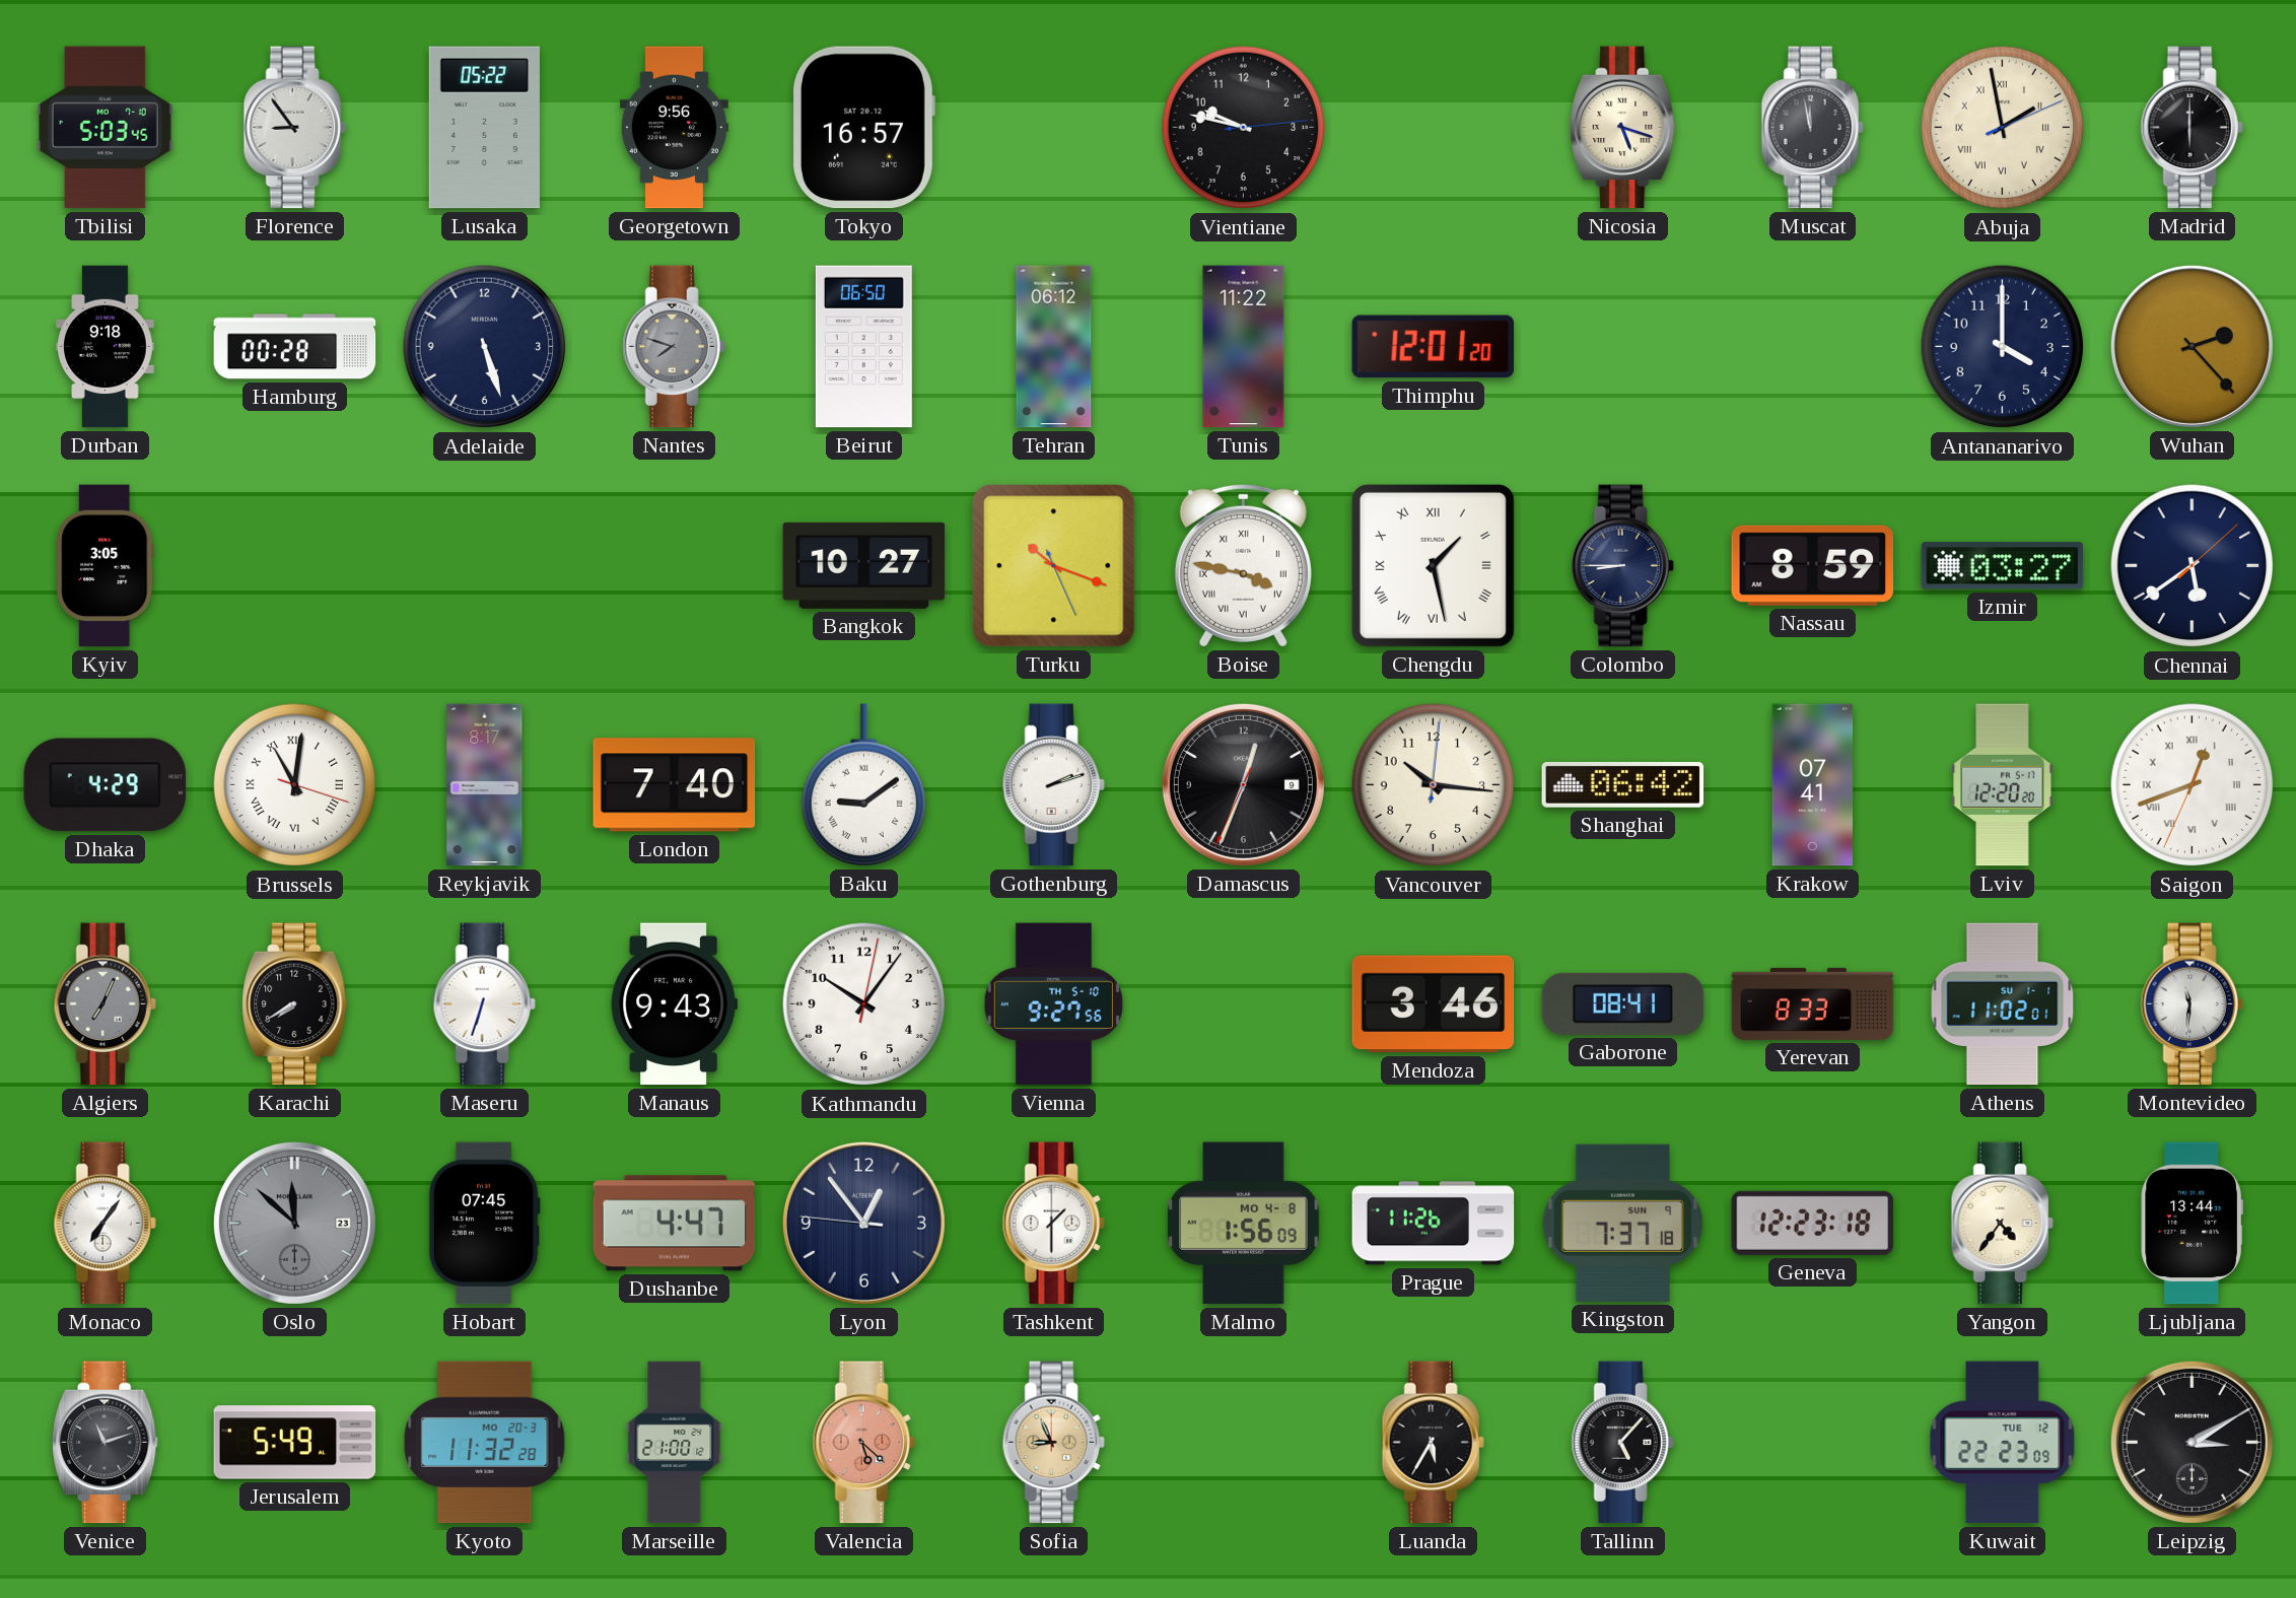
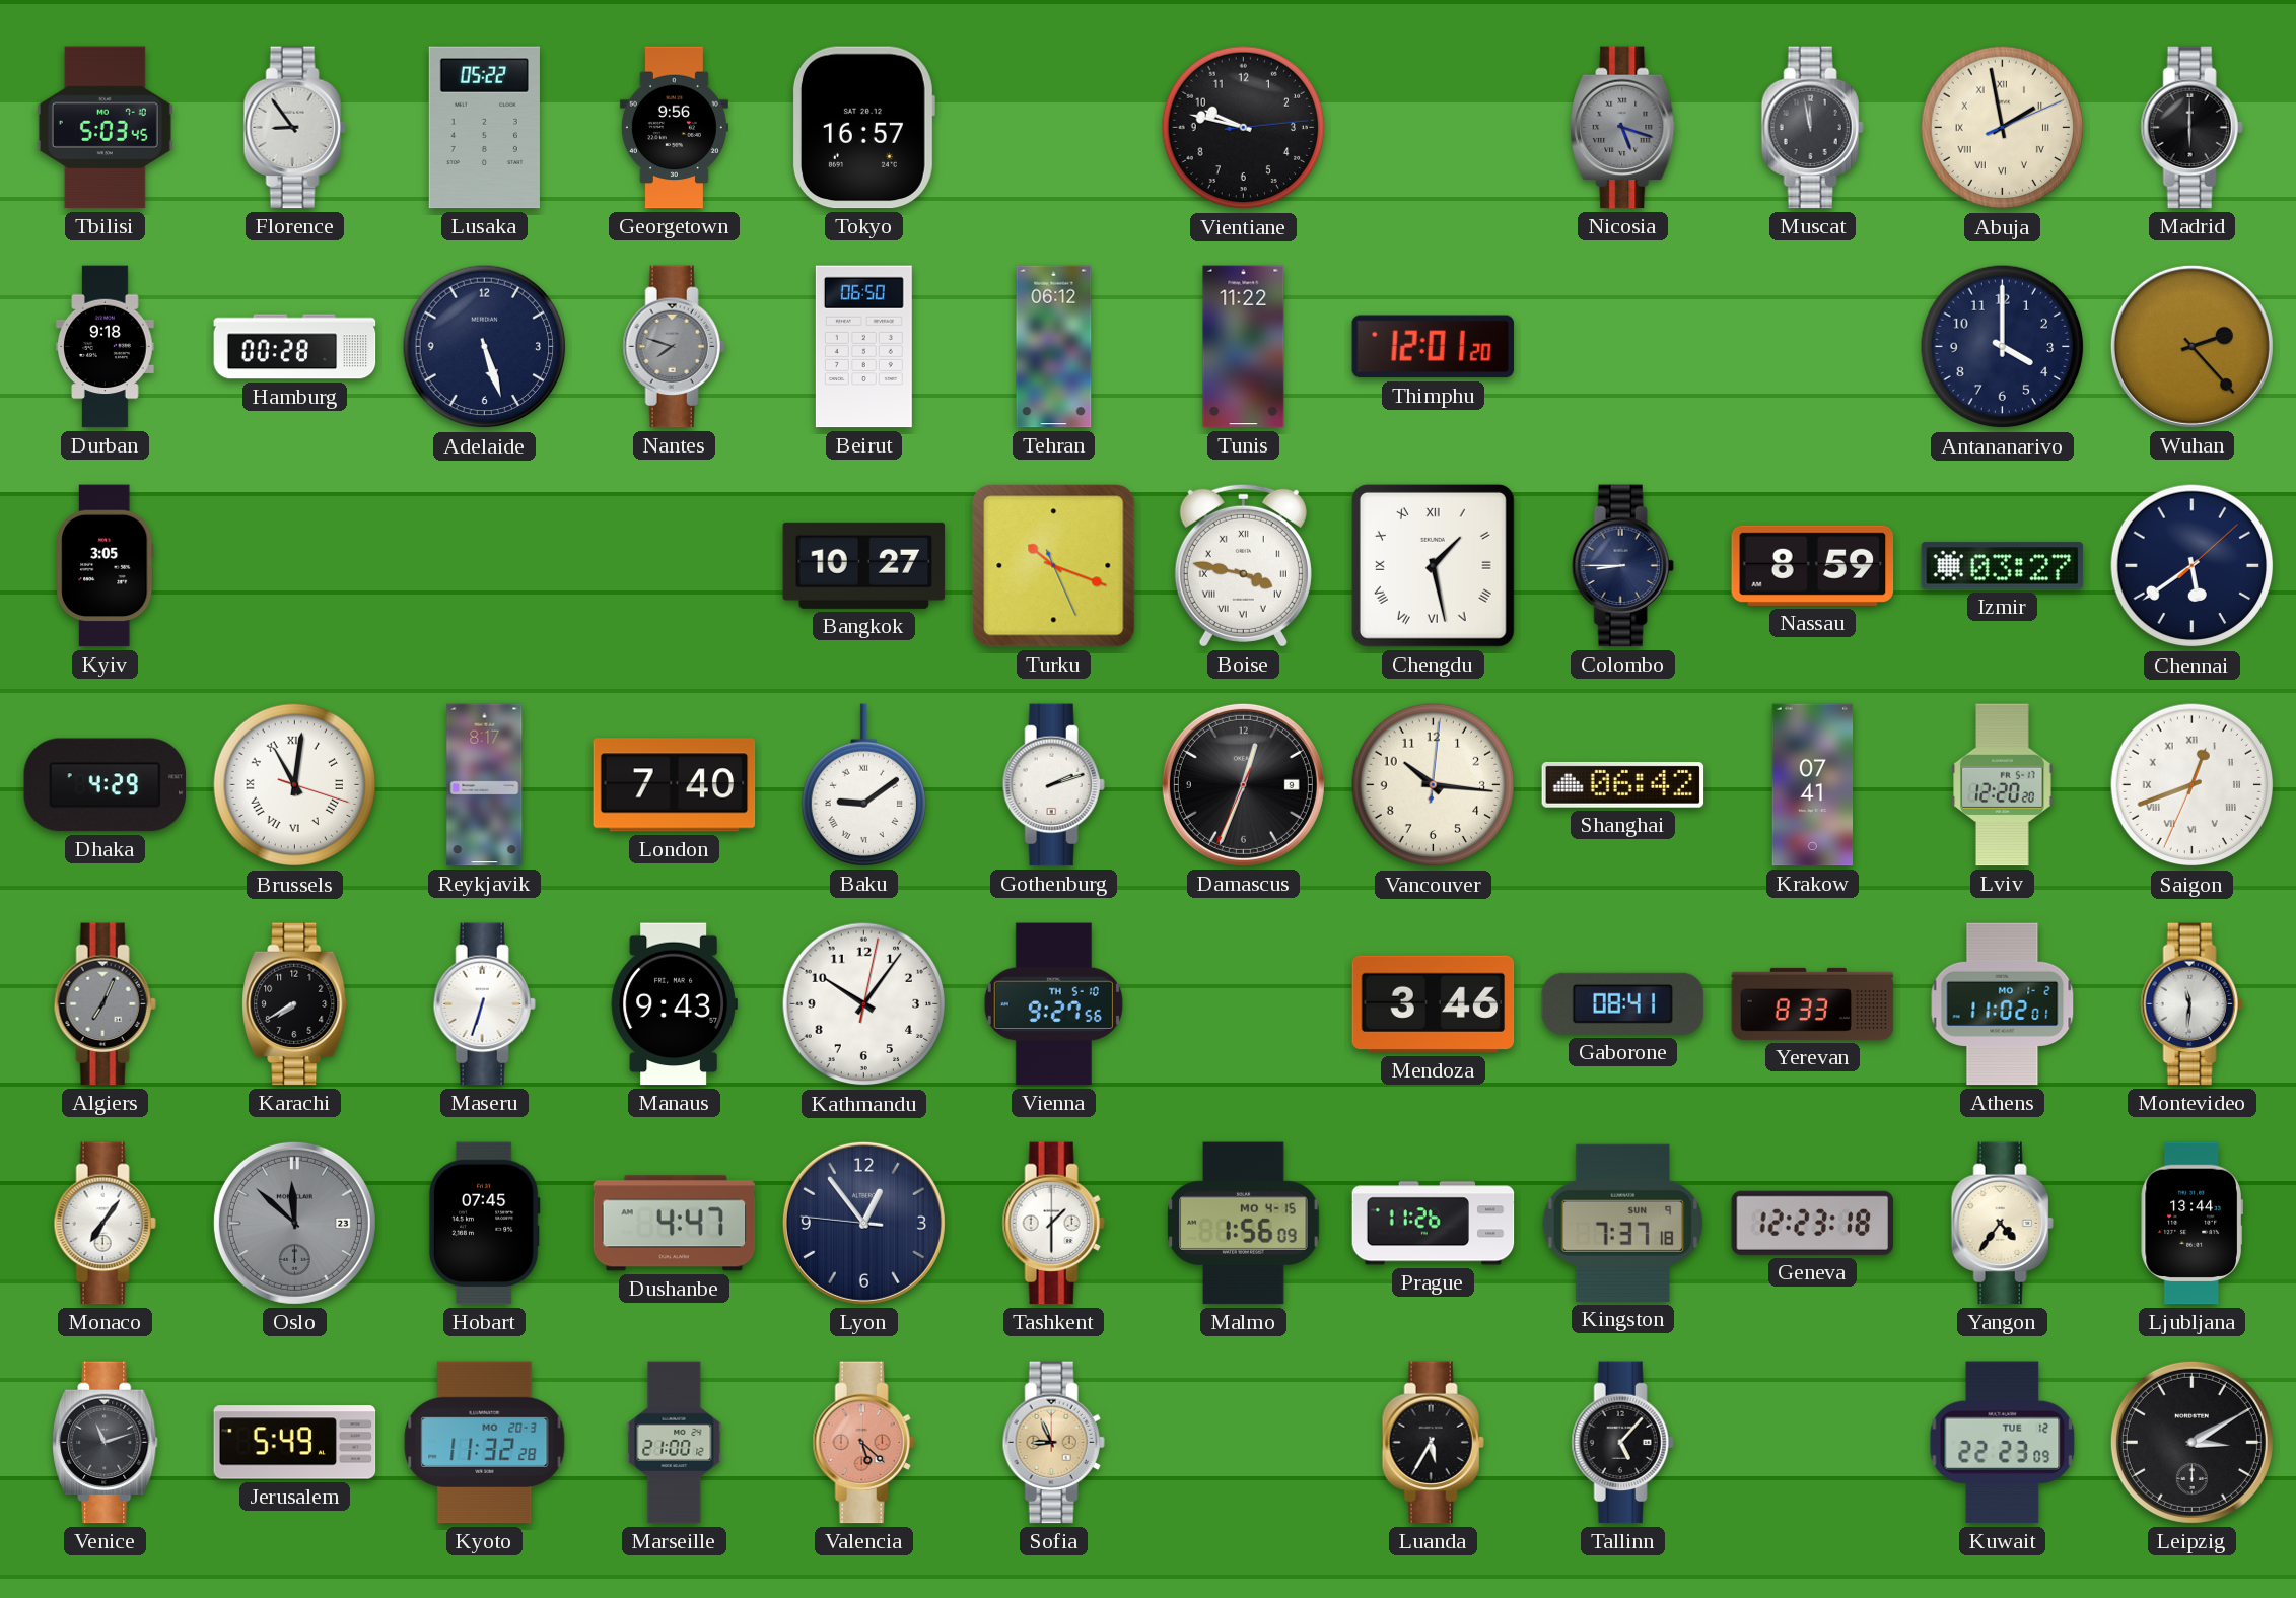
Nicosia dial: cream -> grey (1623, 128)
Athens date: SU 1-1 -> MO 1-2 (2003, 1004)
Malmo date: MO 4-8 -> MO 4-15 (1244, 1224)
